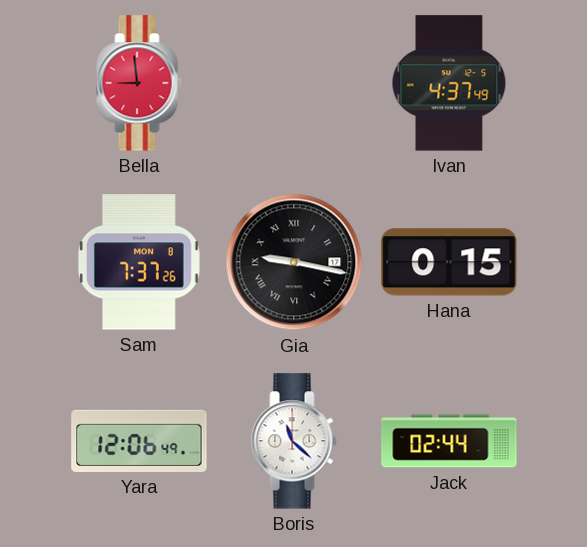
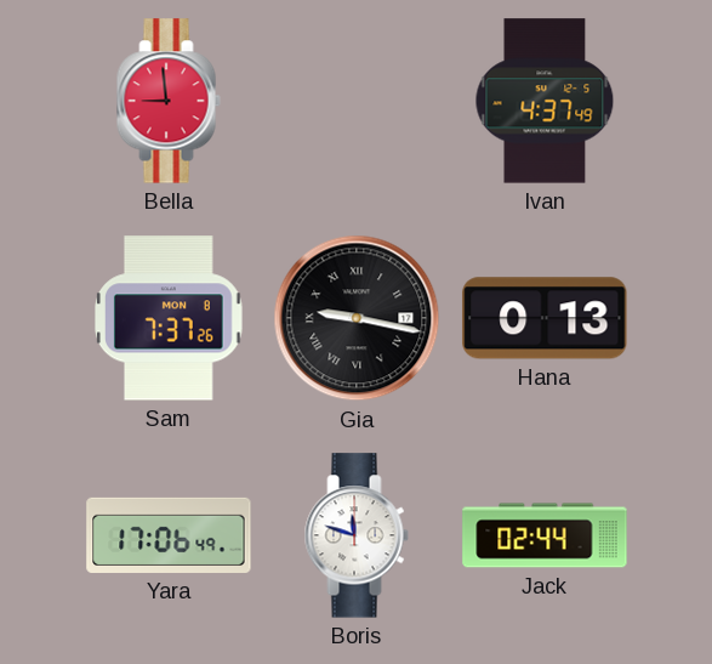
Hana: 0:15 -> 0:13 (545, 318)
Yara: 12:06 -> 17:06 (169, 535)
Boris: 11:22 -> 11:48 (357, 535)
